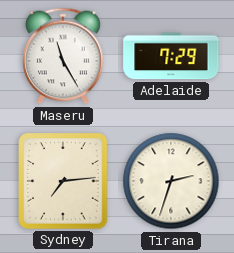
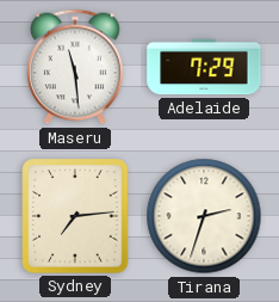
Maseru: 11:25 -> 11:29 (76, 67)
